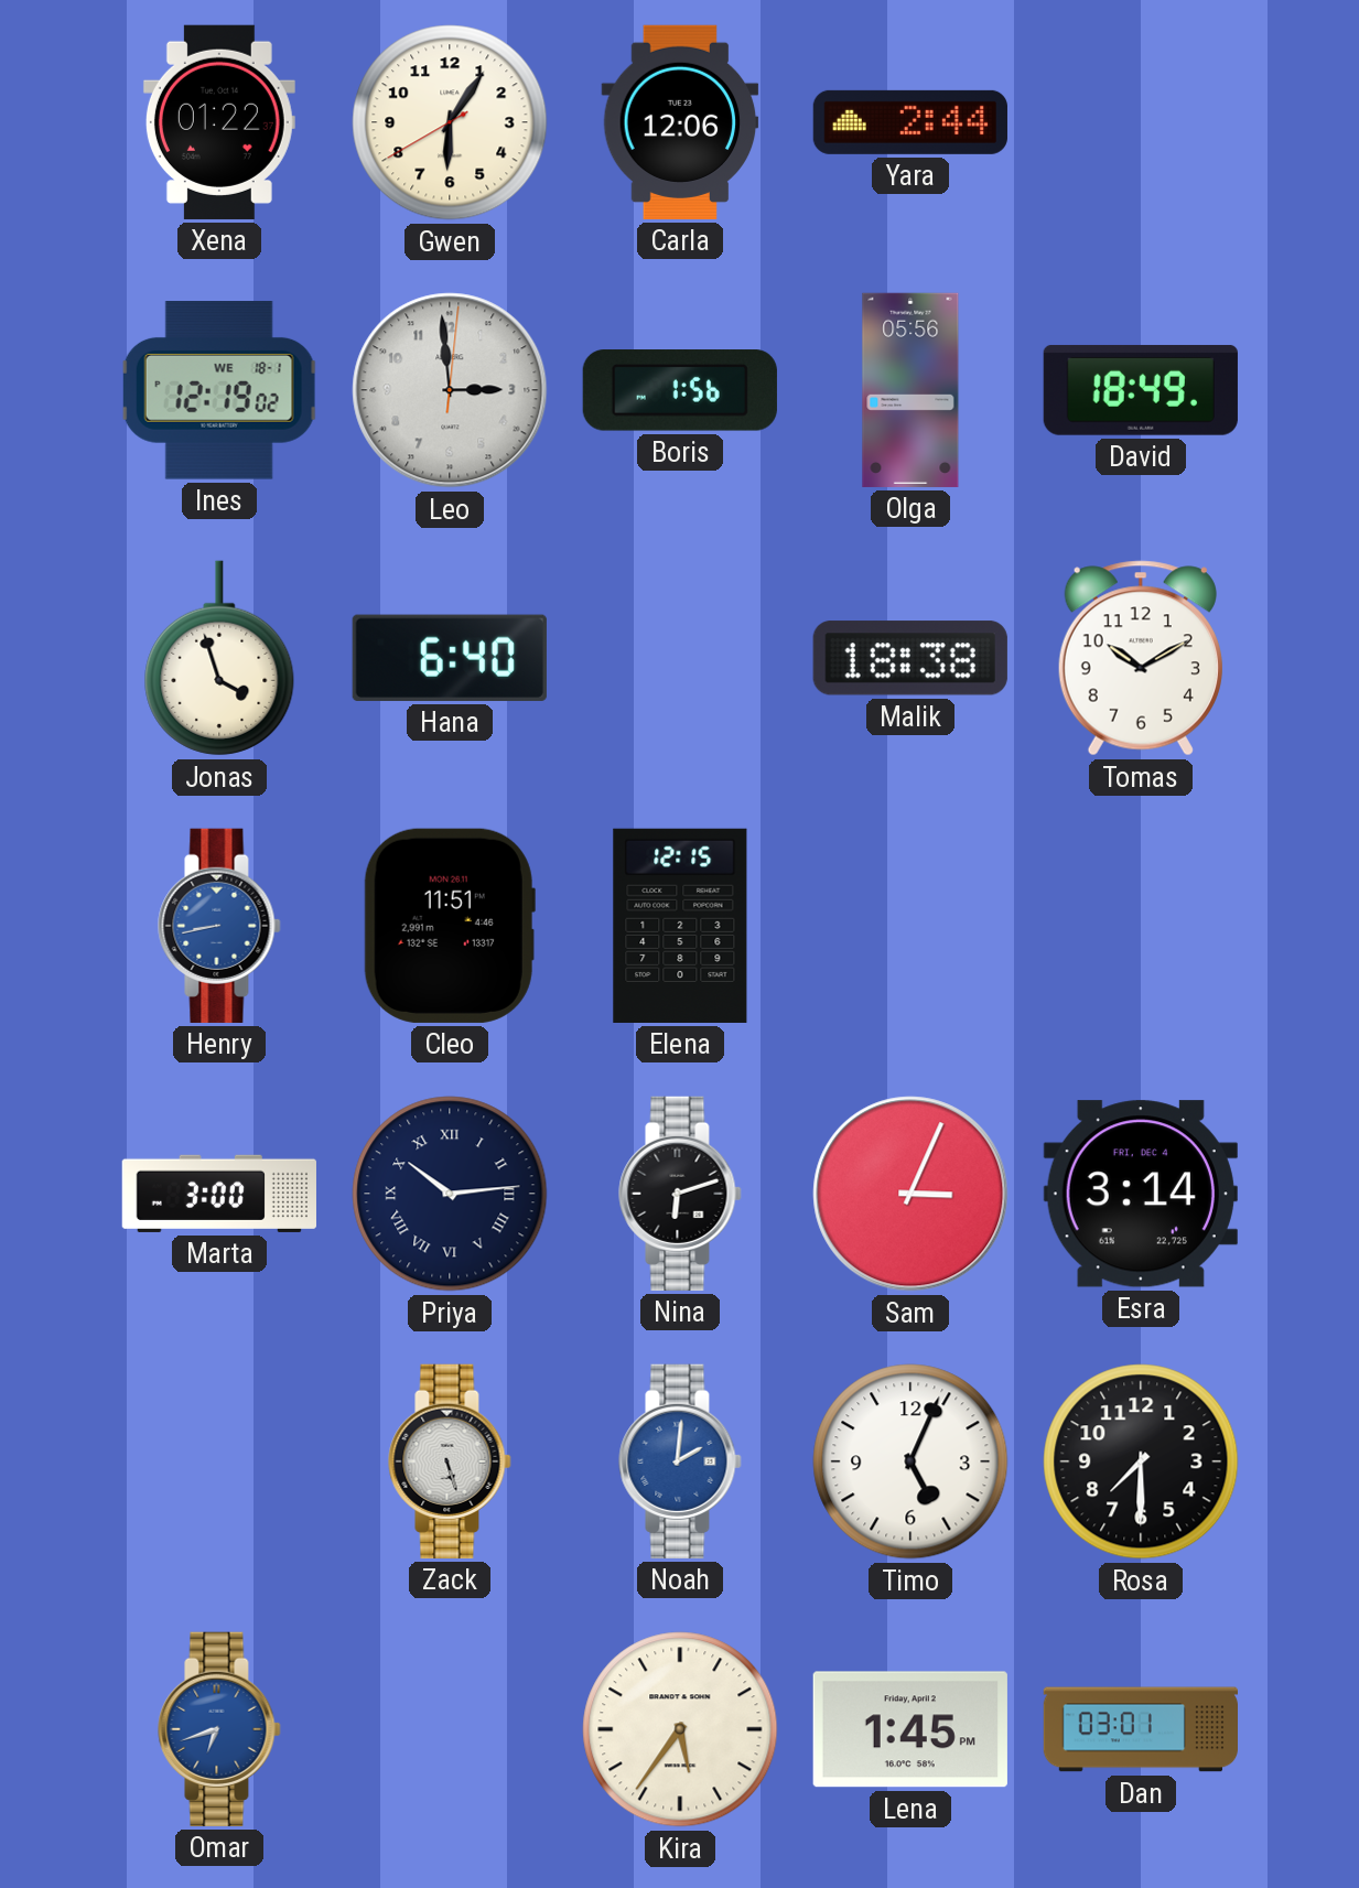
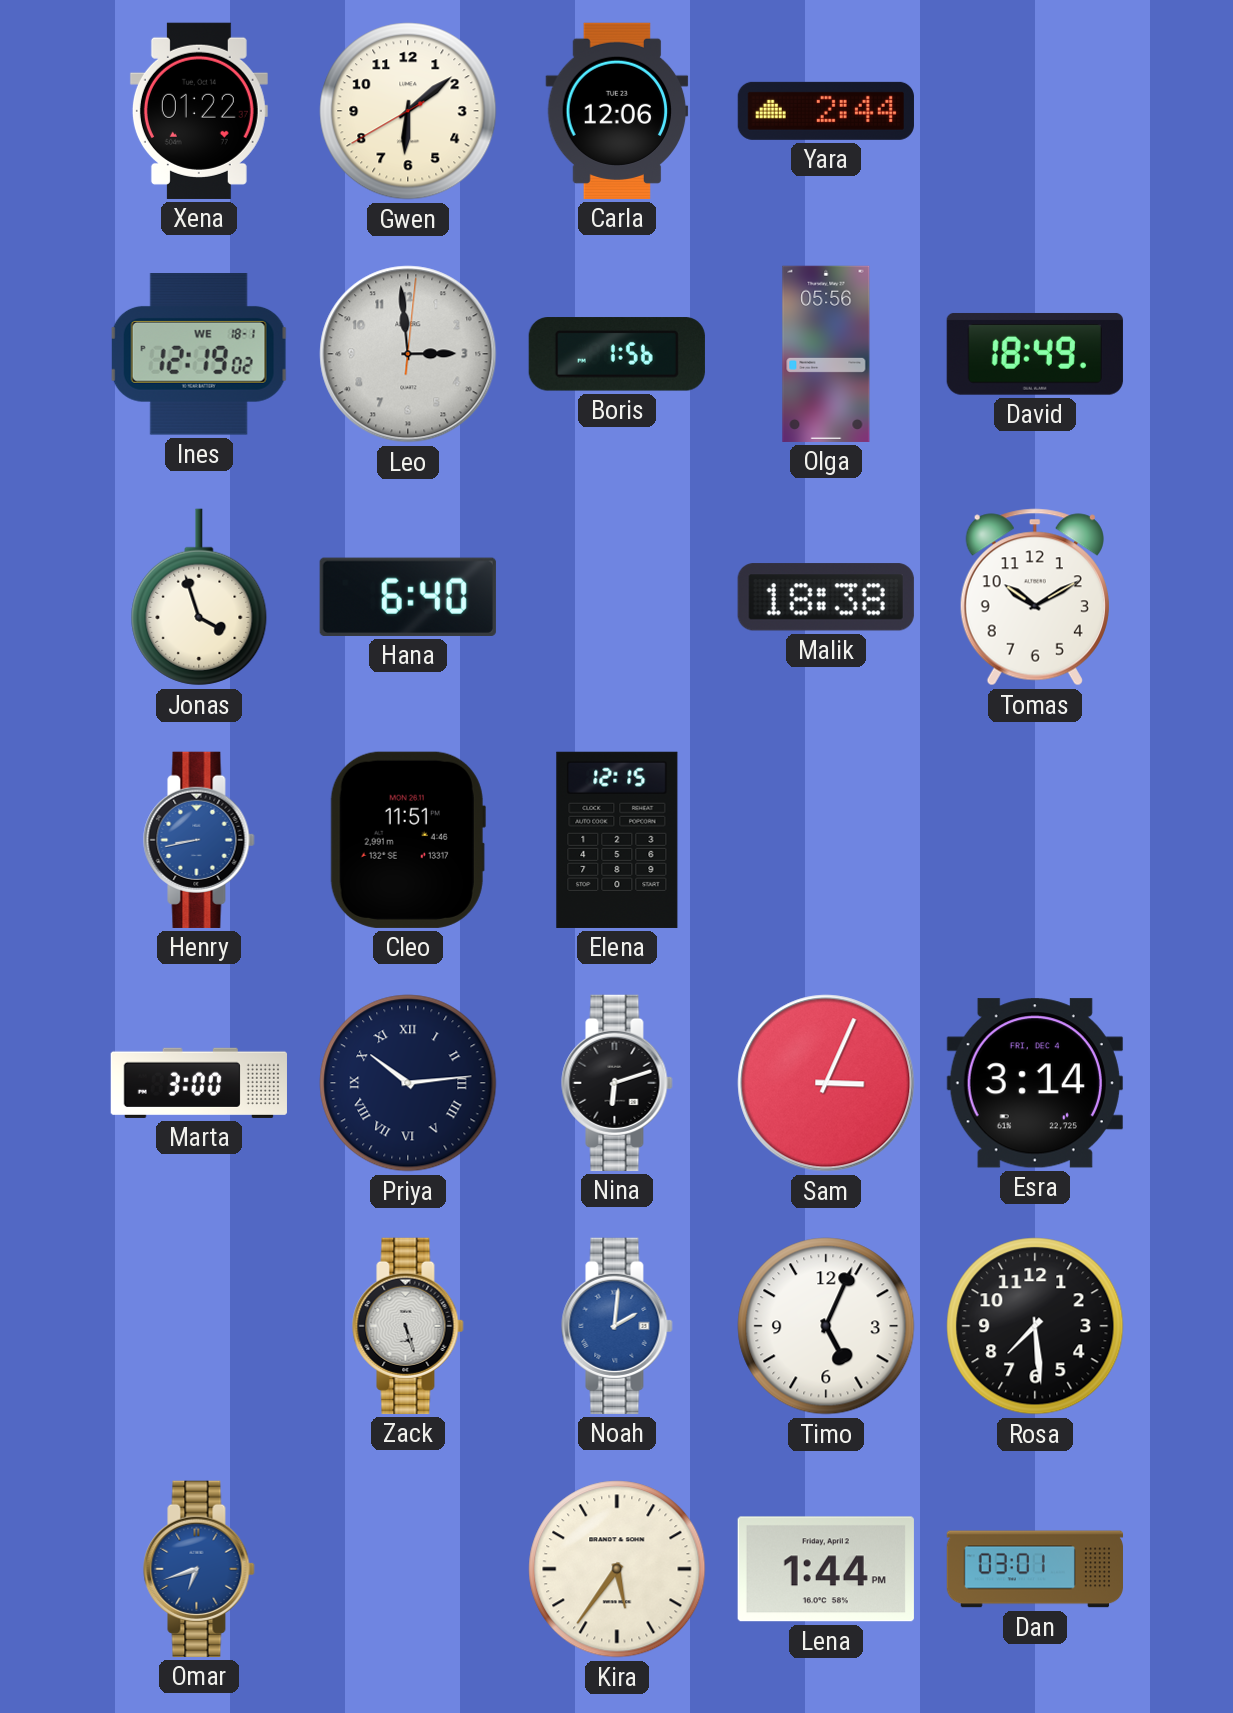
Gwen: 6:05 -> 6:08 (408, 111)
Rosa: 7:30 -> 7:29 (1035, 1326)
Lena: 1:45 -> 1:44 (826, 1569)
